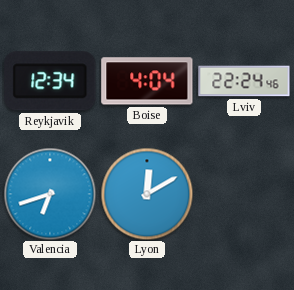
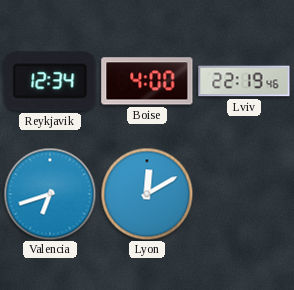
Boise: 4:04 -> 4:00 (147, 81)
Lviv: 22:24 -> 22:19 (244, 81)
